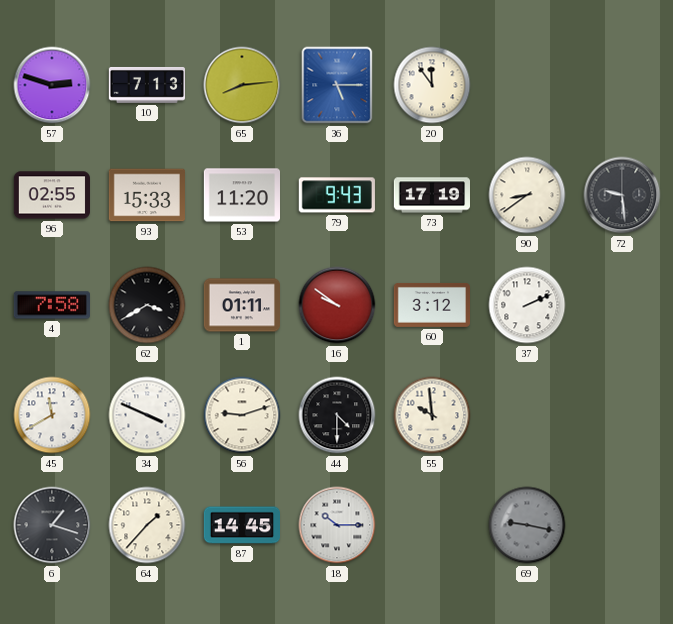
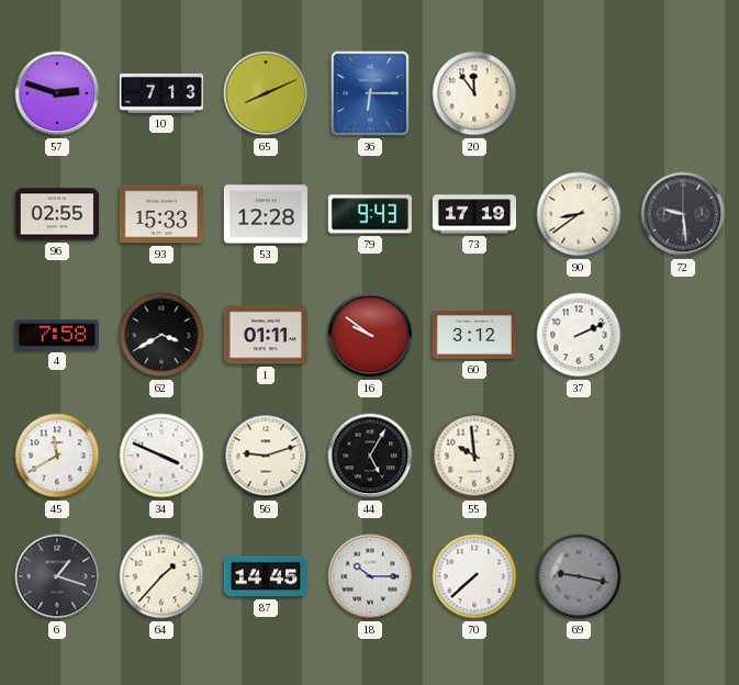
65: 8:14 -> 8:11 (266, 93)
36: 5:15 -> 6:15 (370, 93)
53: 11:20 -> 12:28 (265, 214)
44: 4:30 -> 5:05 (370, 456)
70: none -> 7:38 (474, 576)
